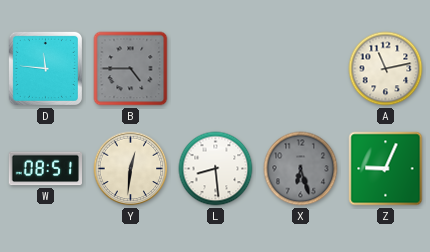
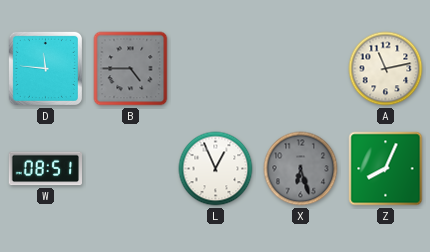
Y: 12:31 -> none (131, 169)
L: 8:29 -> 12:56 (216, 169)
Z: 9:04 -> 8:04 (386, 169)
